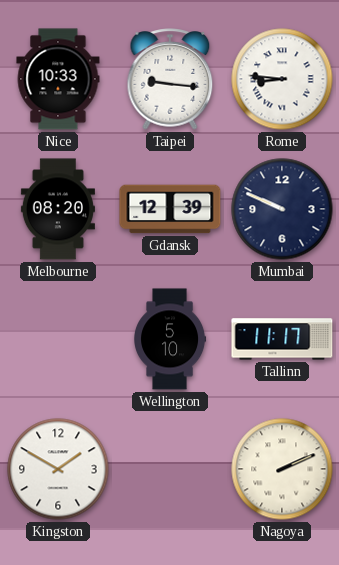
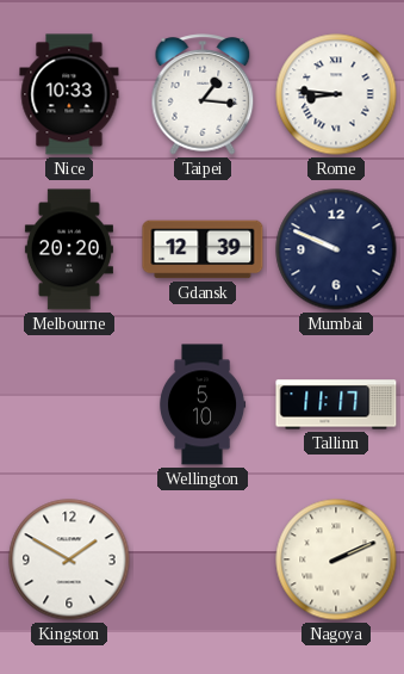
Taipei: 9:16 -> 1:16 (203, 94)
Melbourne: 08:20 -> 20:20 (69, 249)
